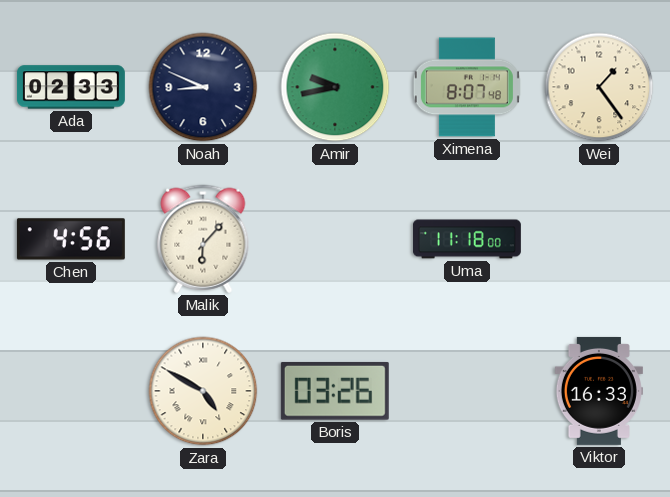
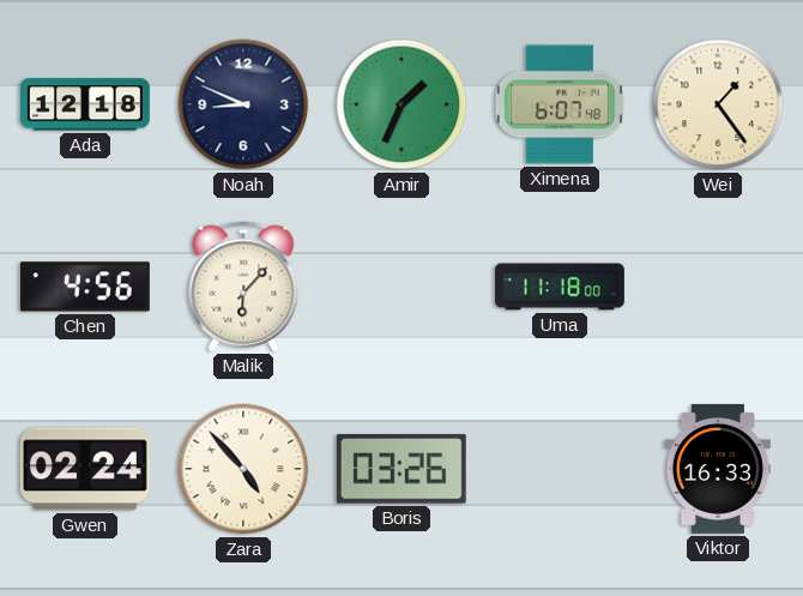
Ada: 02:33 -> 12:18 (85, 104)
Amir: 9:43 -> 1:34 (402, 104)
Ximena: 8:07 -> 6:07 (560, 104)
Gwen: none -> 02:24 (85, 469)
Zara: 4:50 -> 4:53 (243, 469)
